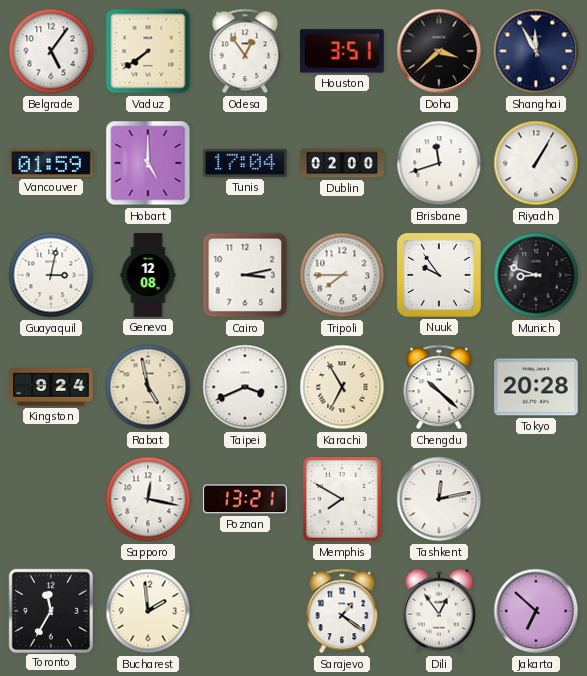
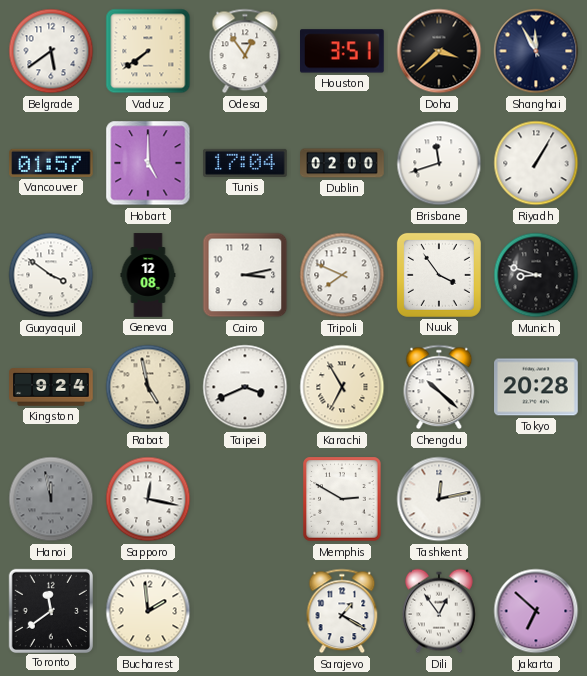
Belgrade: 5:06 -> 5:39 (51, 51)
Vancouver: 01:59 -> 01:57 (52, 163)
Guayaquil: 3:02 -> 3:51 (51, 275)
Tripoli: 7:45 -> 7:49 (342, 275)
Nuuk: 9:54 -> 3:54 (439, 275)
Hanoi: none -> 11:58 (51, 499)
Poznan: 13:21 -> none (246, 499)
Memphis: 7:50 -> 2:50 (342, 499)
Toronto: 11:35 -> 11:39 (50, 610)
Sarajevo: 1:21 -> 1:20 (342, 611)
